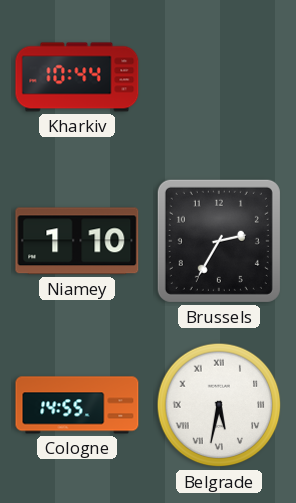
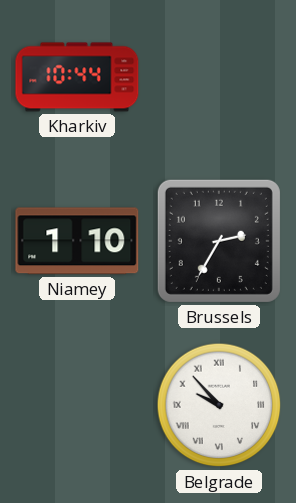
Cologne: 14:55 -> none (77, 405)
Belgrade: 5:32 -> 9:53 (219, 405)
